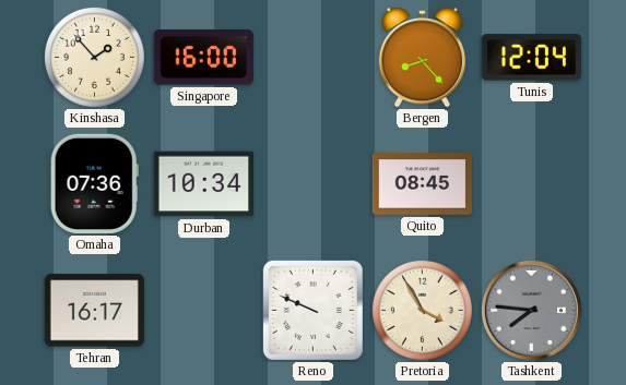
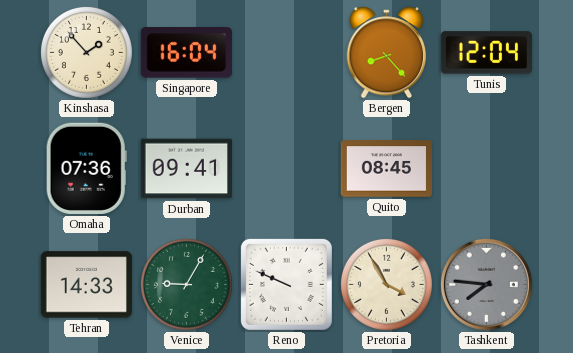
Singapore: 16:00 -> 16:04 (186, 53)
Durban: 10:34 -> 09:41 (186, 169)
Tehran: 16:17 -> 14:33 (86, 285)
Venice: none -> 9:05 (186, 284)
